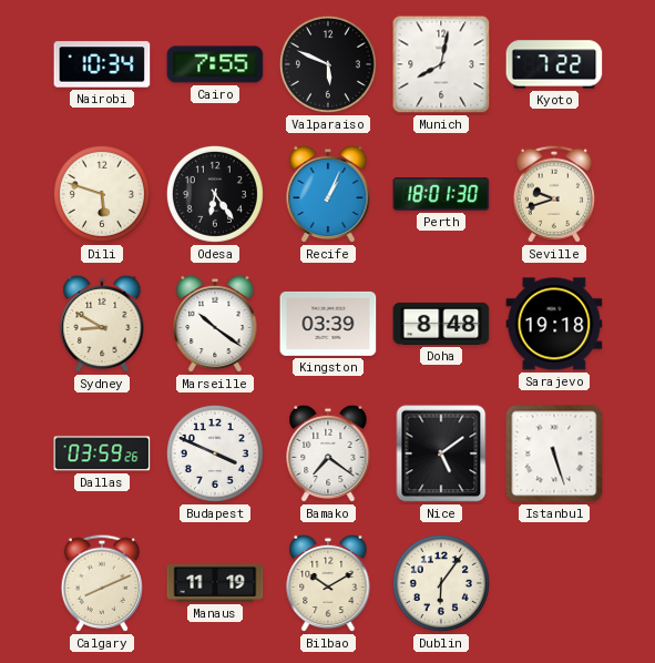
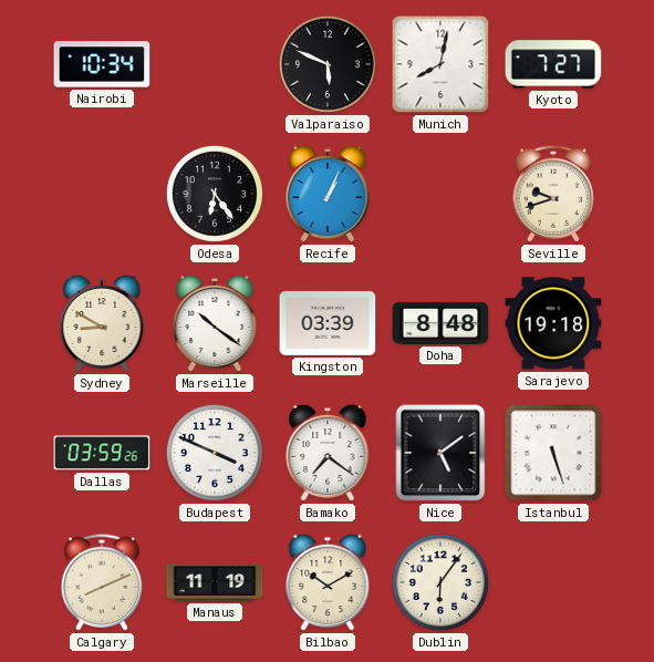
Cairo: 7:55 -> none (215, 64)
Kyoto: 7:22 -> 7:27 (553, 64)
Dili: 5:48 -> none (102, 194)
Perth: 18:01 -> none (441, 194)
